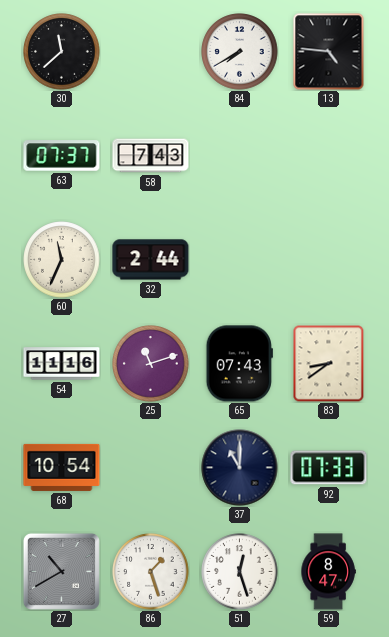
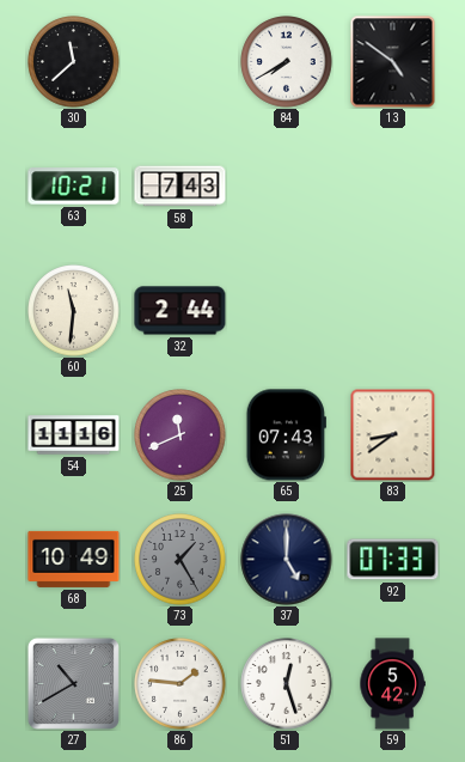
13: 4:46 -> 4:51 (393, 62)
63: 07:37 -> 10:21 (74, 187)
60: 11:34 -> 11:31 (74, 311)
25: 11:12 -> 11:41 (181, 435)
68: 10:54 -> 10:49 (74, 559)
73: none -> 1:25 (181, 560)
37: 11:00 -> 5:00 (287, 560)
86: 1:27 -> 1:46 (181, 684)
59: 8:47 -> 5:42 (392, 684)
